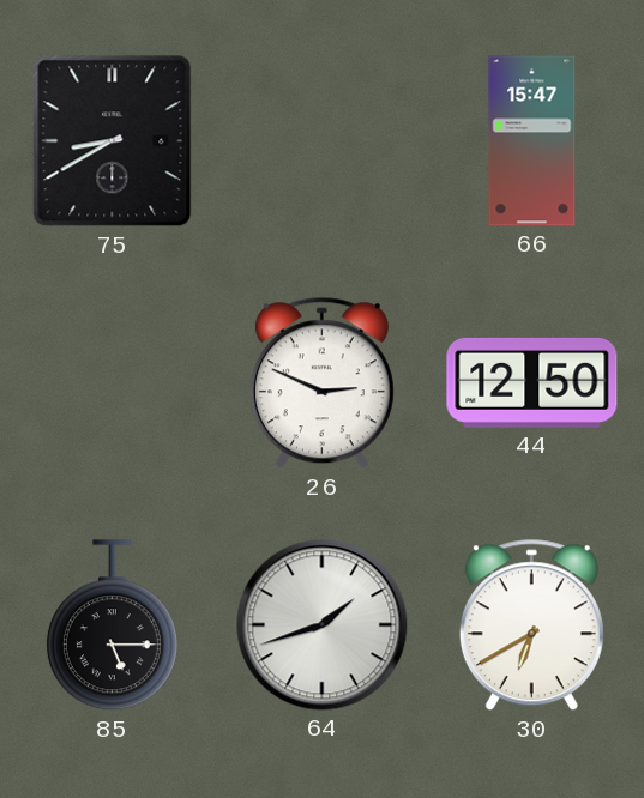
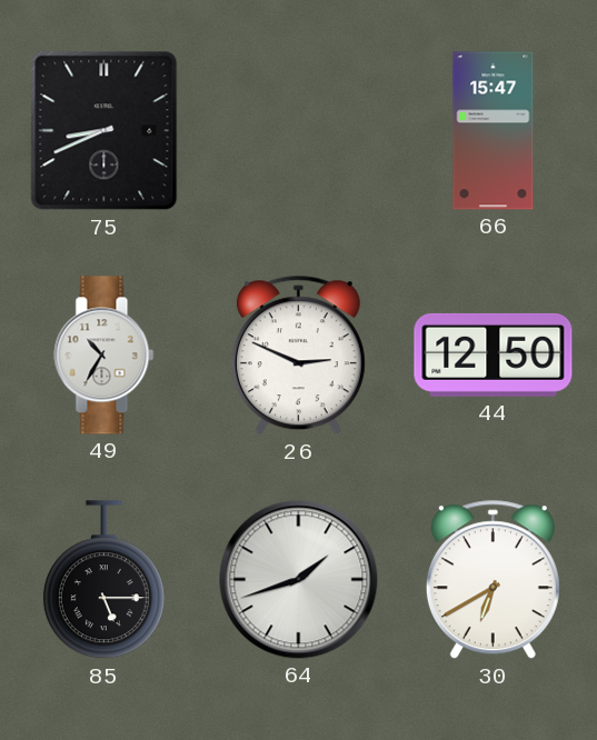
75: 8:40 -> 8:41 (105, 131)
49: none -> 10:35 (105, 356)
